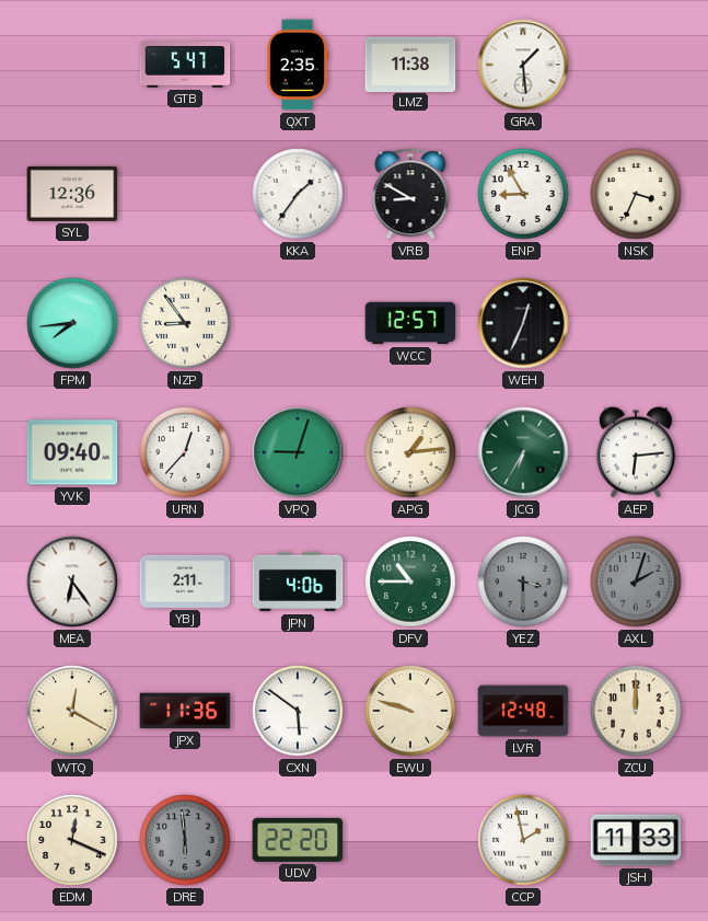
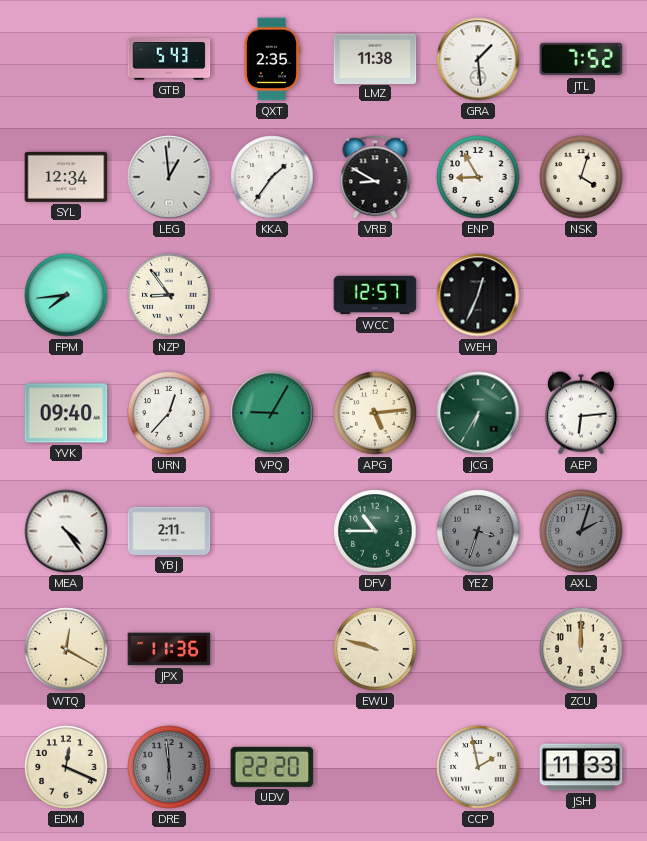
GTB: 5:47 -> 5:43 (169, 59)
JTL: none -> 7:52 (581, 59)
SYL: 12:36 -> 12:34 (66, 177)
LEG: none -> 12:59 (169, 177)
NSK: 3:34 -> 4:03 (581, 177)
VPQ: 9:03 -> 9:05 (272, 413)
APG: 1:14 -> 5:14 (375, 413)
MEA: 6:24 -> 4:24 (66, 531)
JPN: 4:06 -> none (298, 582)
YEZ: 3:30 -> 3:33 (478, 531)
CXN: 5:51 -> none (298, 711)
LVR: 12:48 -> none (523, 711)
